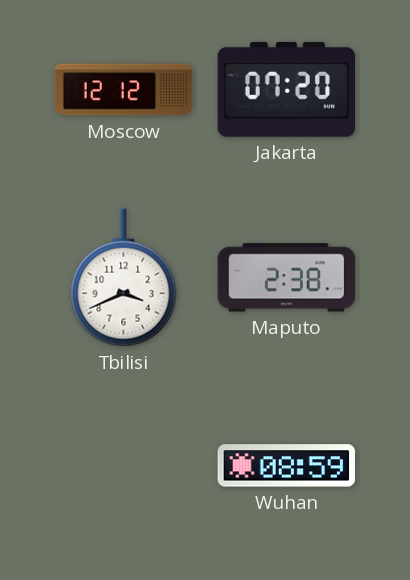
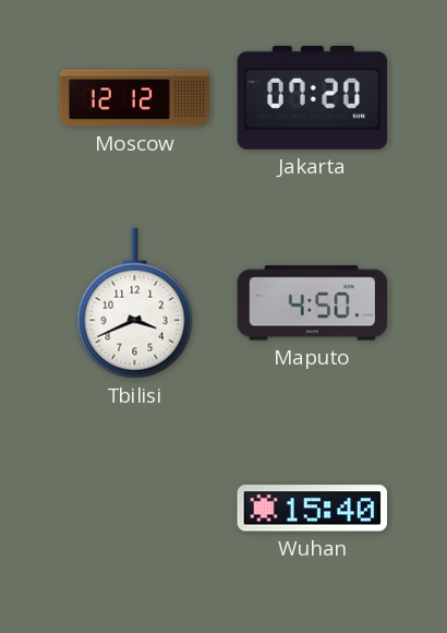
Maputo: 2:38 -> 4:50 (313, 303)
Wuhan: 08:59 -> 15:40 (313, 509)
